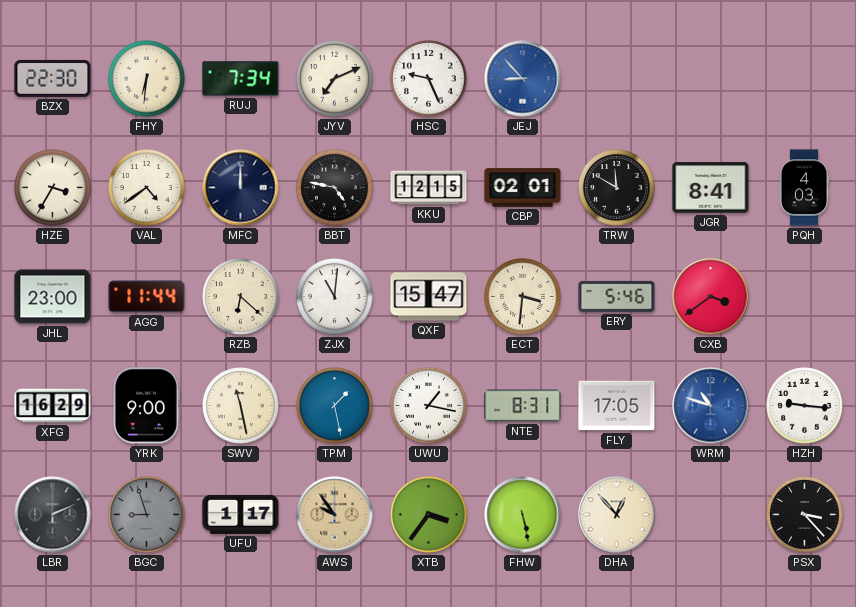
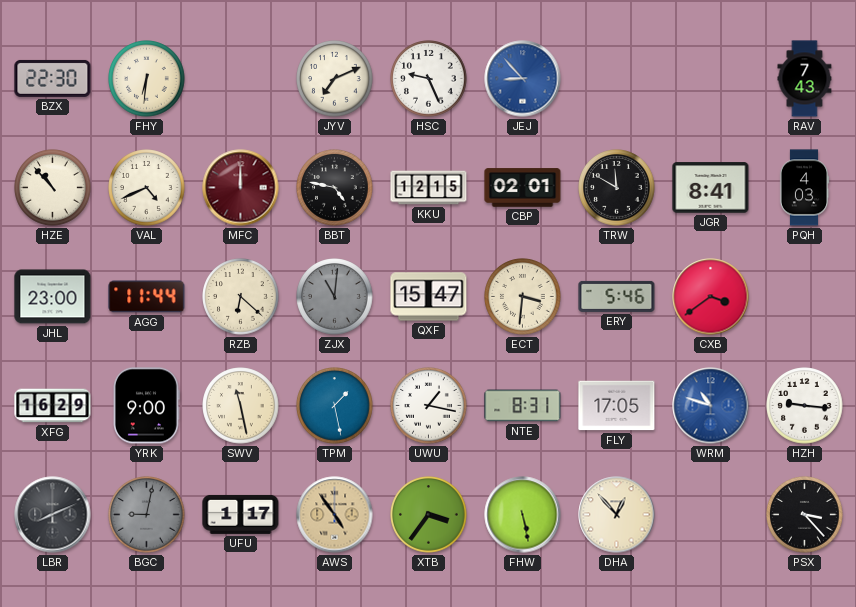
RUJ: 7:34 -> none (241, 79)
RAV: none -> 7:43 (805, 79)
HZE: 3:35 -> 10:53 (53, 188)
VAL: 4:39 -> 4:41 (147, 188)
MFC dial: navy -> burgundy (241, 188)
ZJX dial: white -> grey (335, 297)
LBR: 2:11 -> 8:11 (53, 515)
BGC: 8:57 -> 9:02 (147, 515)
AWS: 9:54 -> 4:54 (335, 515)
